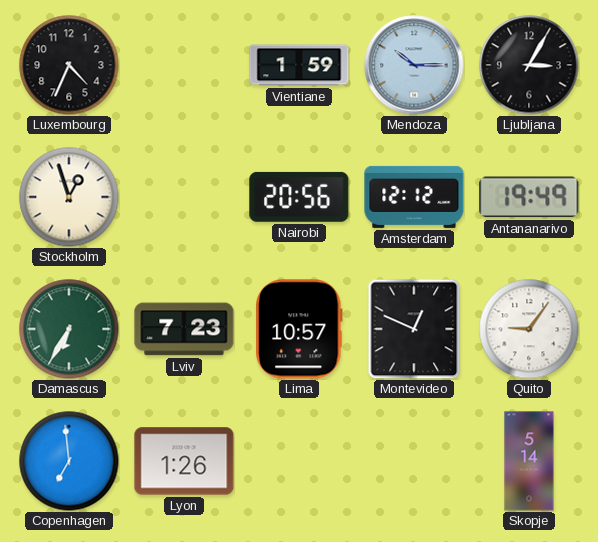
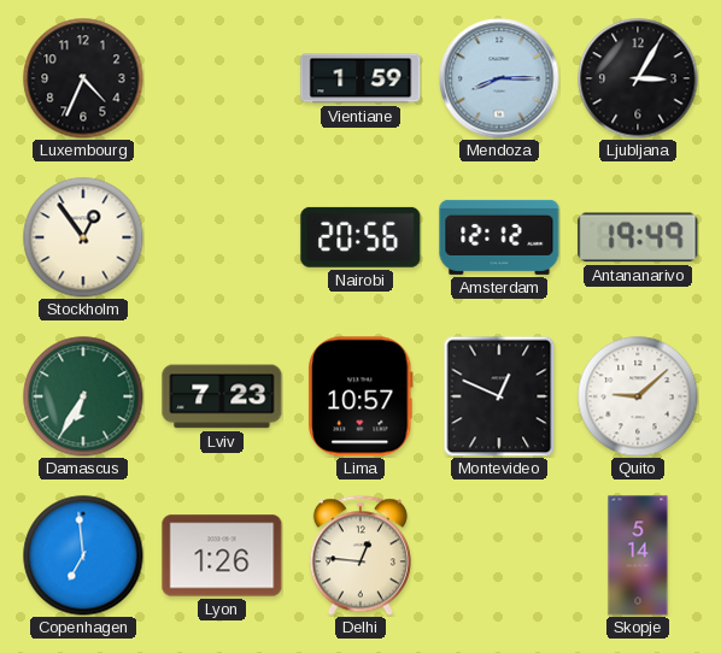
Mendoza: 10:15 -> 8:15 (499, 78)
Stockholm: 12:57 -> 12:54 (83, 237)
Quito: 9:06 -> 9:08 (638, 396)
Delhi: none -> 12:46 (360, 555)
